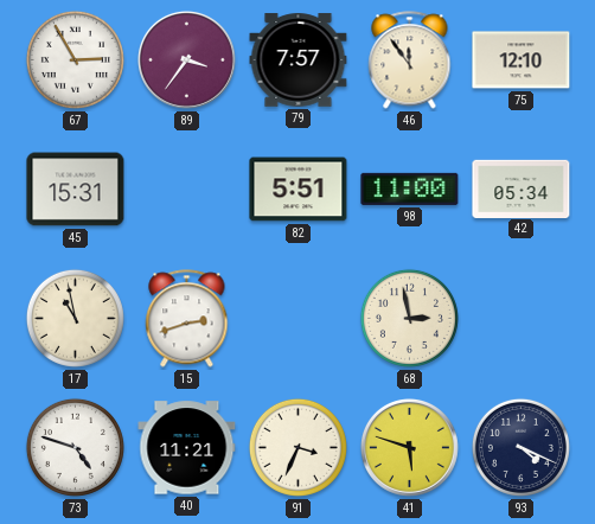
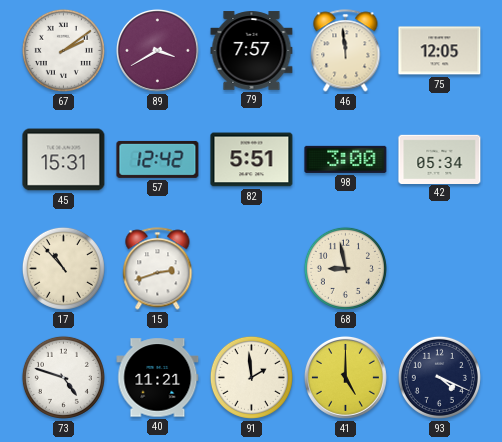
67: 2:55 -> 2:09 (63, 50)
89: 3:36 -> 3:40 (157, 50)
46: 11:54 -> 11:59 (346, 51)
75: 12:10 -> 12:05 (440, 51)
57: none -> 12:42 (158, 159)
98: 11:00 -> 3:00 (346, 159)
17: 10:58 -> 10:53 (63, 268)
68: 2:58 -> 8:58 (345, 268)
91: 3:34 -> 1:59 (251, 377)
41: 5:48 -> 5:00 (345, 377)
